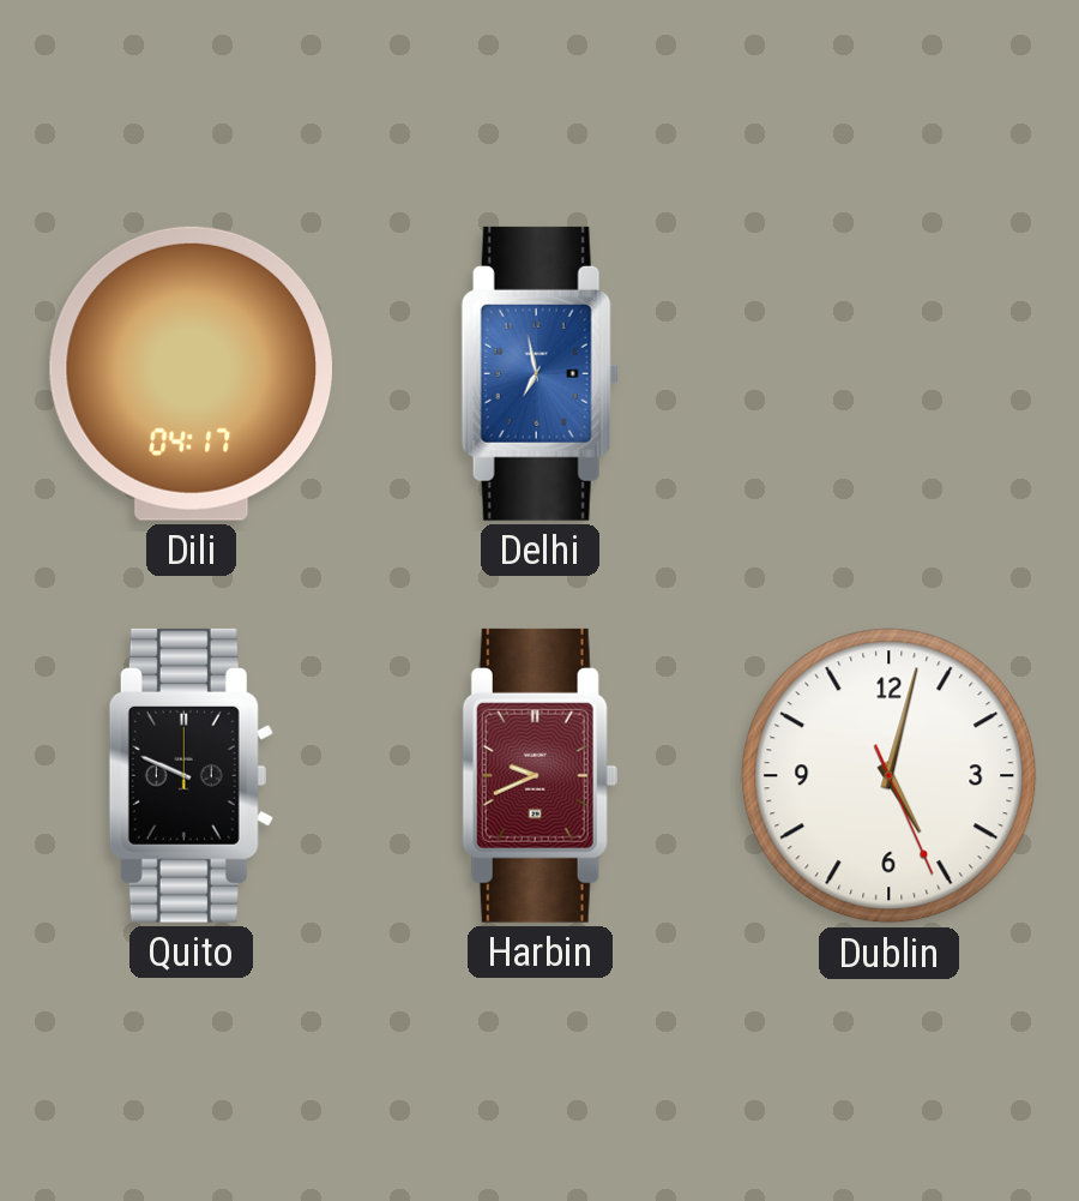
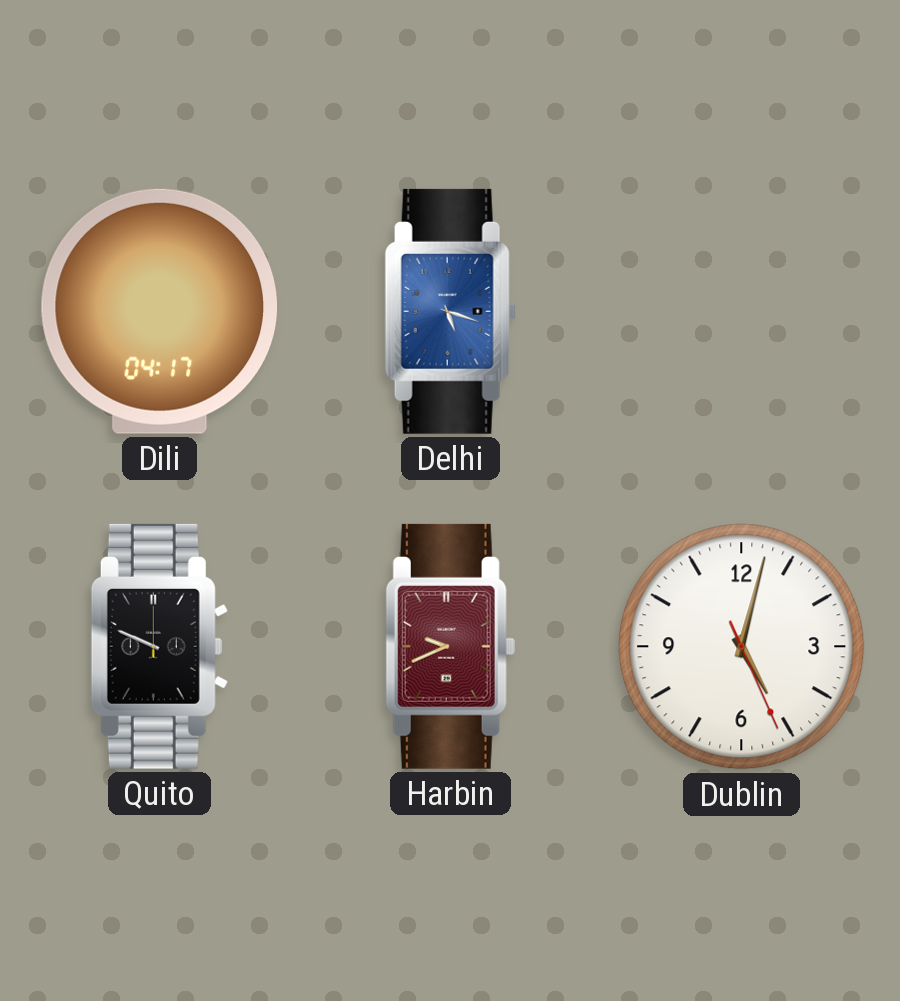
Delhi: 6:58 -> 5:18 (450, 311)
